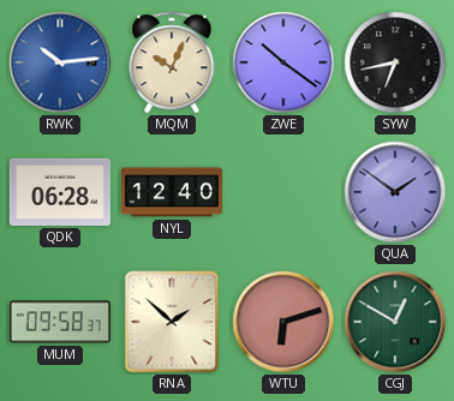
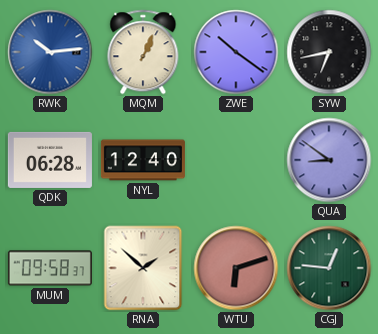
MQM: 10:04 -> 1:04 (143, 52)
QUA: 1:51 -> 8:51 (329, 160)
CGJ: 12:50 -> 12:46 (329, 268)
